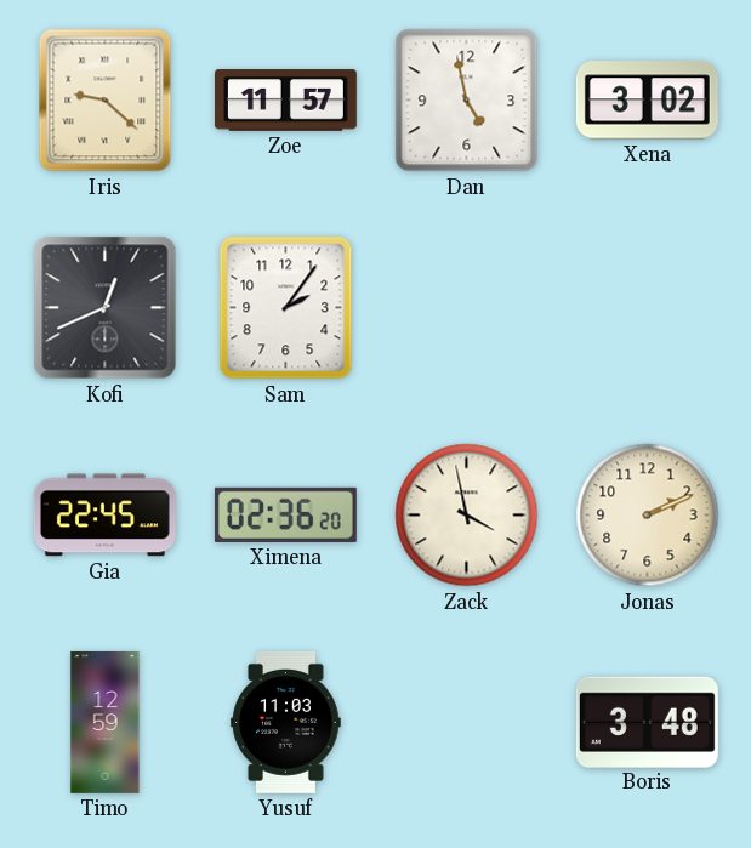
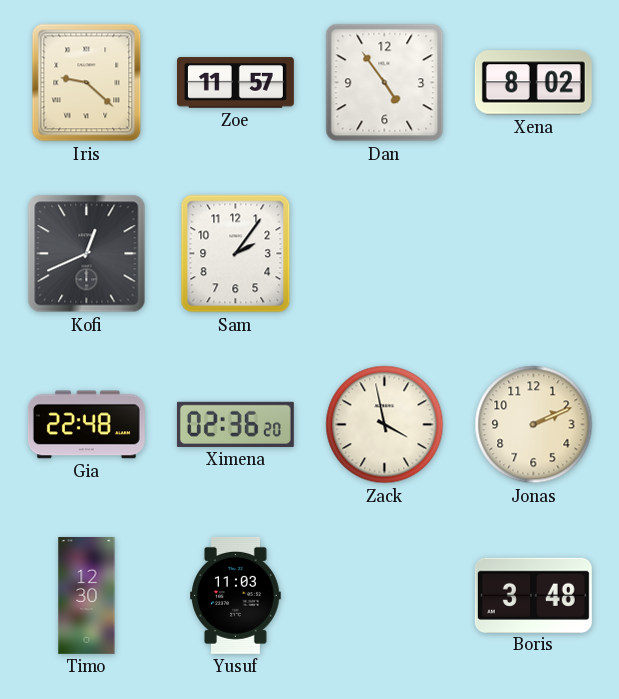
Dan: 4:58 -> 4:54 (385, 83)
Xena: 3:02 -> 8:02 (533, 83)
Gia: 22:45 -> 22:48 (86, 425)
Timo: 12:59 -> 12:30 (87, 595)
